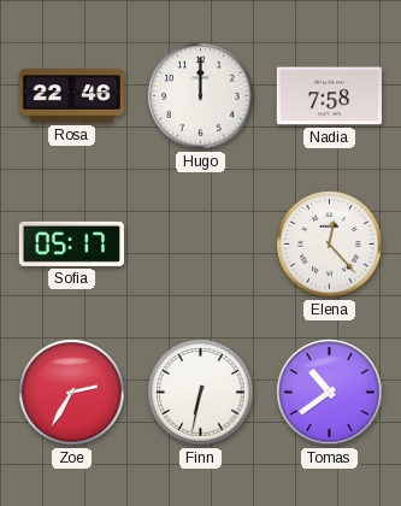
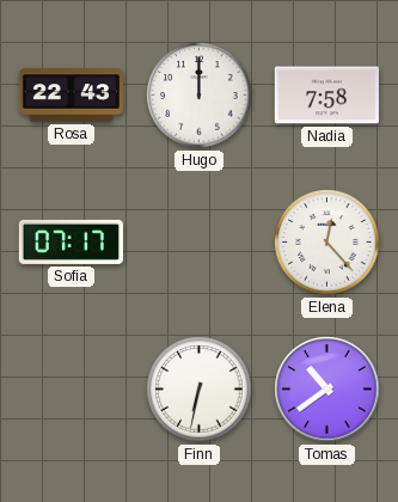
Rosa: 22:46 -> 22:43 (71, 96)
Sofia: 05:17 -> 07:17 (71, 241)
Zoe: 2:35 -> none (72, 393)
